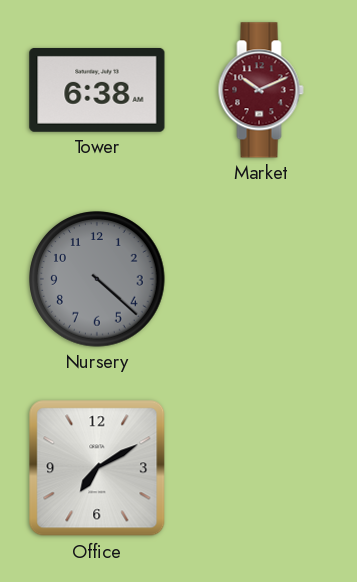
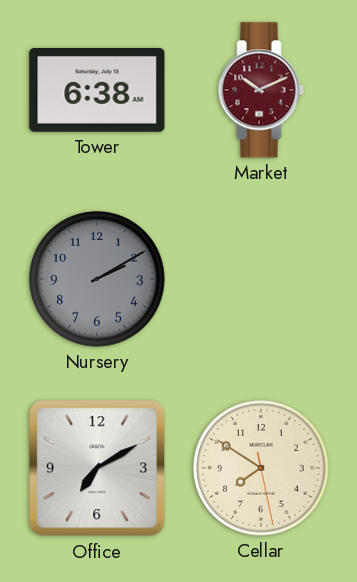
Nursery: 4:22 -> 2:10 (97, 279)
Cellar: none -> 7:50 (261, 468)
